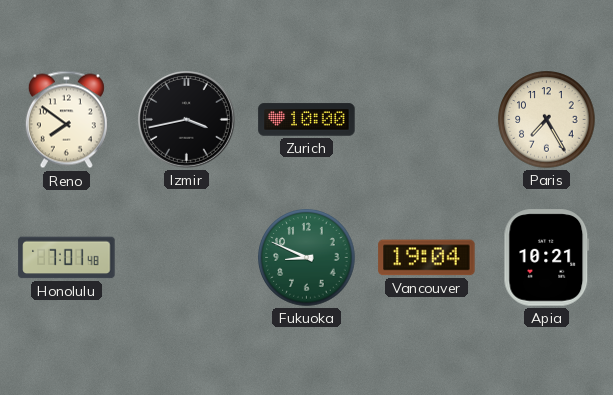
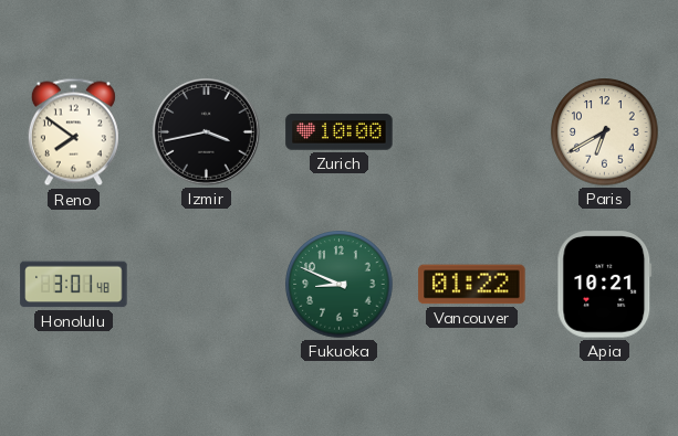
Paris: 7:25 -> 6:40 (605, 132)
Honolulu: 7:01 -> 3:01 (74, 285)
Vancouver: 19:04 -> 01:22 (472, 285)
